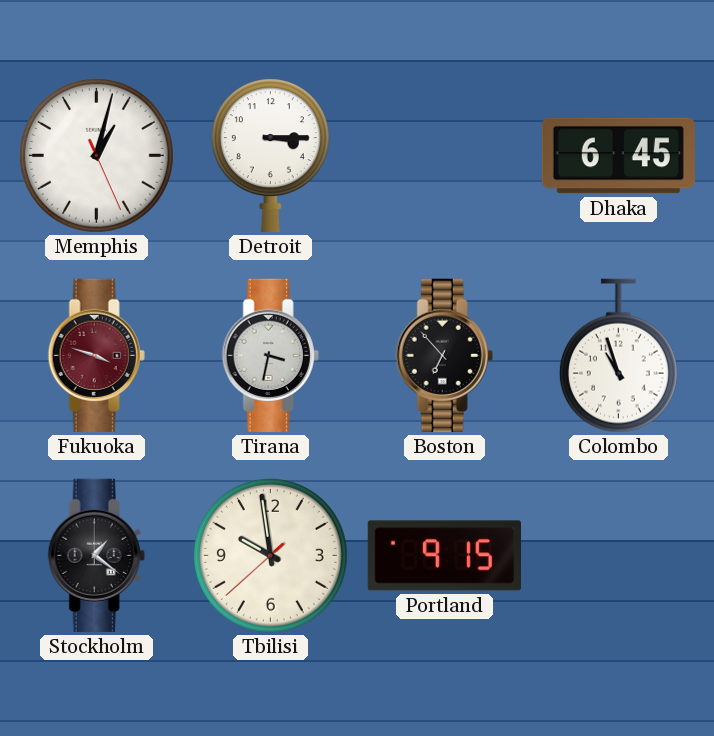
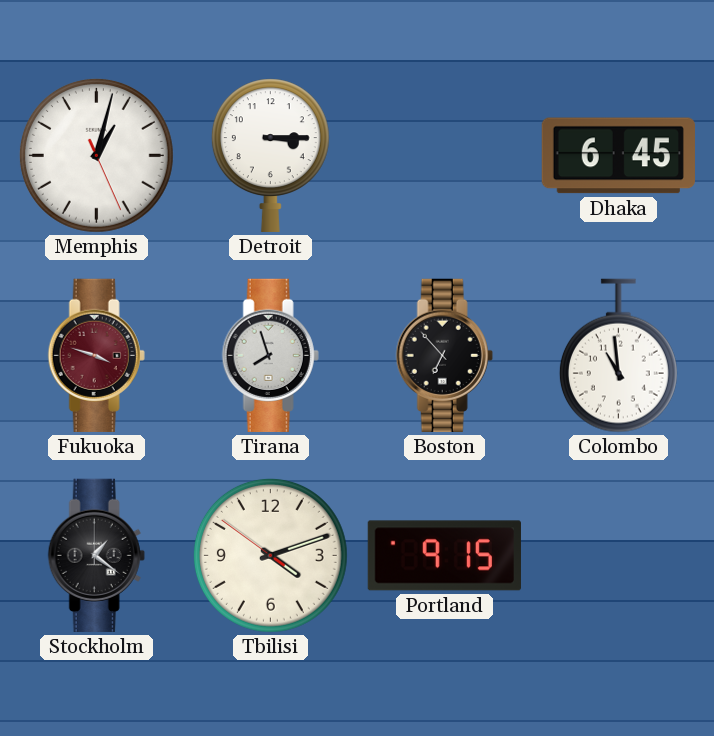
Tirana: 3:32 -> 7:57 (270, 355)
Colombo: 10:57 -> 10:59 (618, 356)
Tbilisi: 9:58 -> 4:11 (270, 555)
